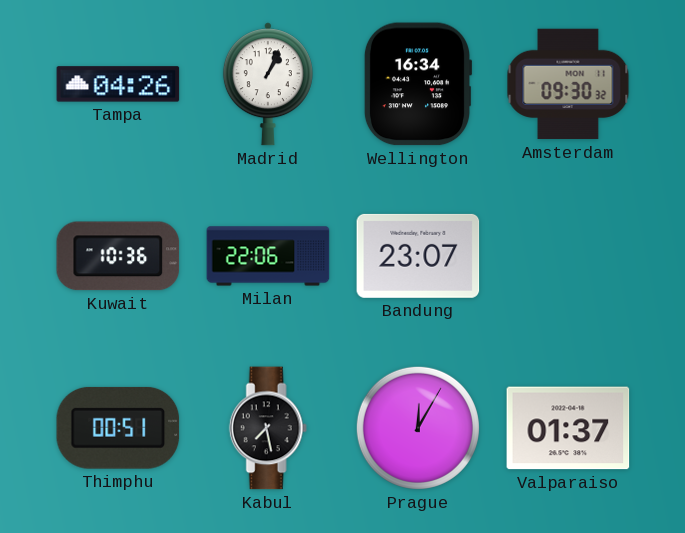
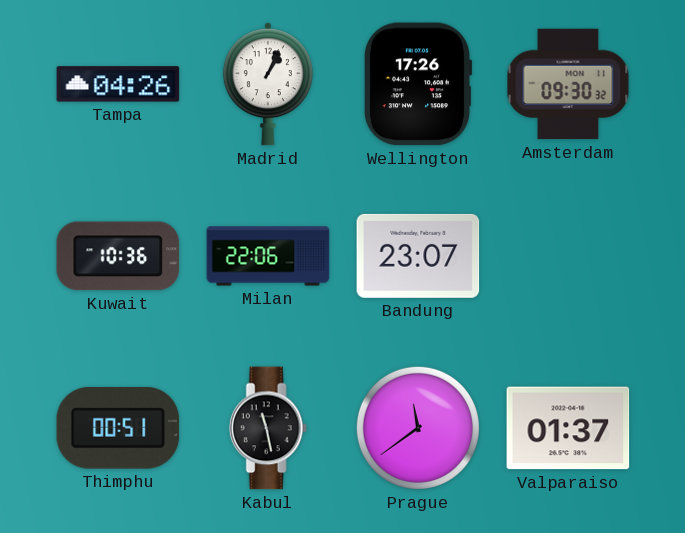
Wellington: 16:34 -> 17:26 (418, 84)
Kabul: 7:28 -> 11:28 (268, 428)
Prague: 12:05 -> 11:39 (418, 428)
